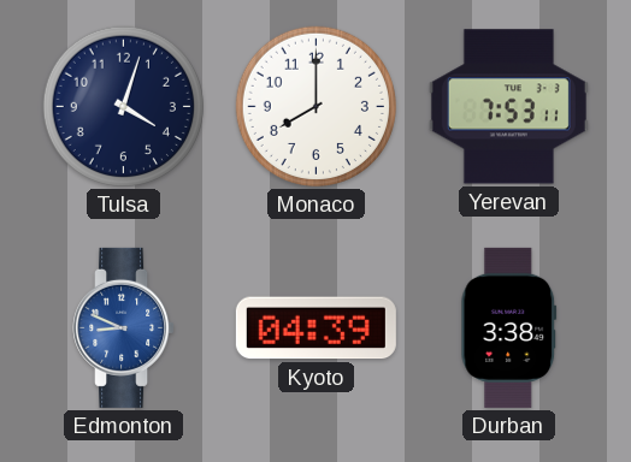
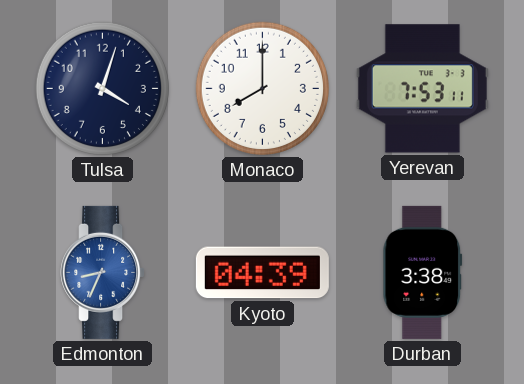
Edmonton: 8:49 -> 8:34 (103, 272)
